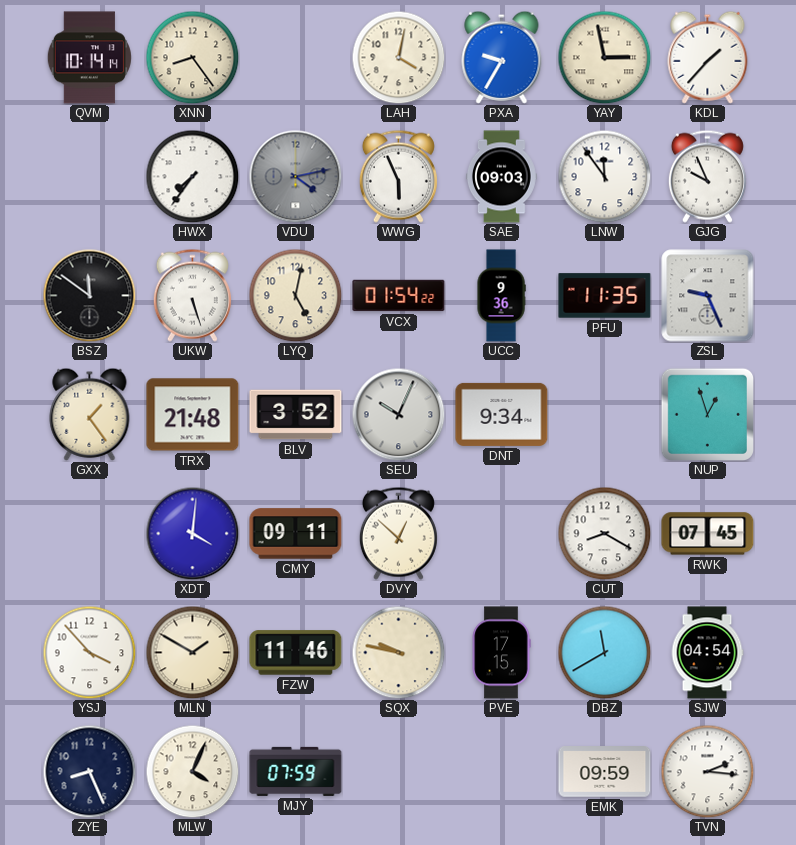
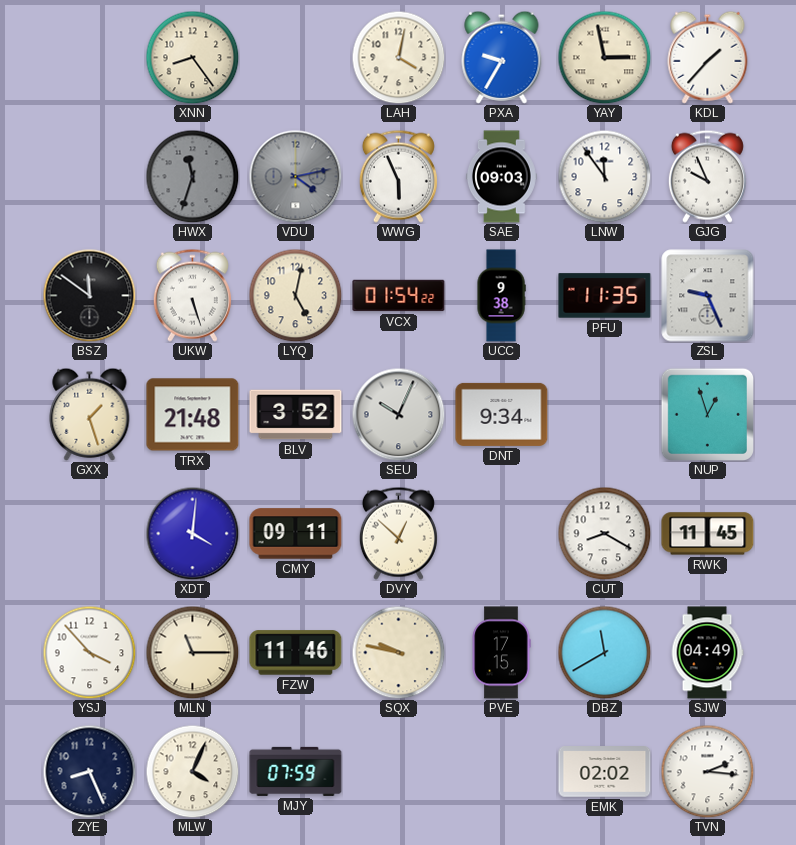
QVM: 10:14 -> none (89, 58)
HWX: 7:36 -> 11:33 (192, 176)
HWX dial: white -> grey (192, 176)
UCC: 9:36 -> 9:38 (501, 296)
GXX: 1:24 -> 1:27 (90, 414)
RWK: 07:45 -> 11:45 (708, 534)
MLN: 1:50 -> 11:15 (192, 652)
SJW: 04:54 -> 04:49 (707, 653)
EMK: 09:59 -> 02:02 (605, 772)
